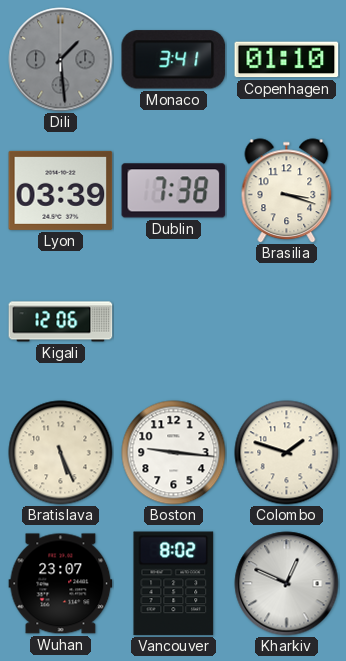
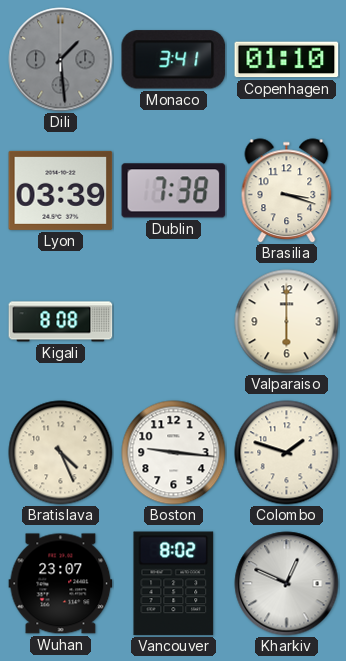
Kigali: 12:06 -> 8:08 (61, 322)
Valparaiso: none -> 6:00 (287, 322)
Bratislava: 5:26 -> 4:26 (61, 453)
